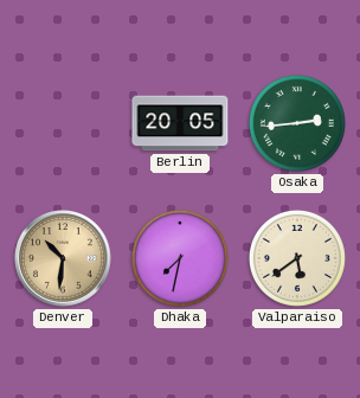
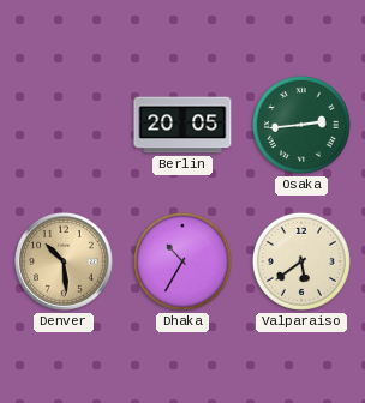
Denver: 10:31 -> 10:29 (65, 263)
Dhaka: 7:32 -> 10:35 (182, 261)
